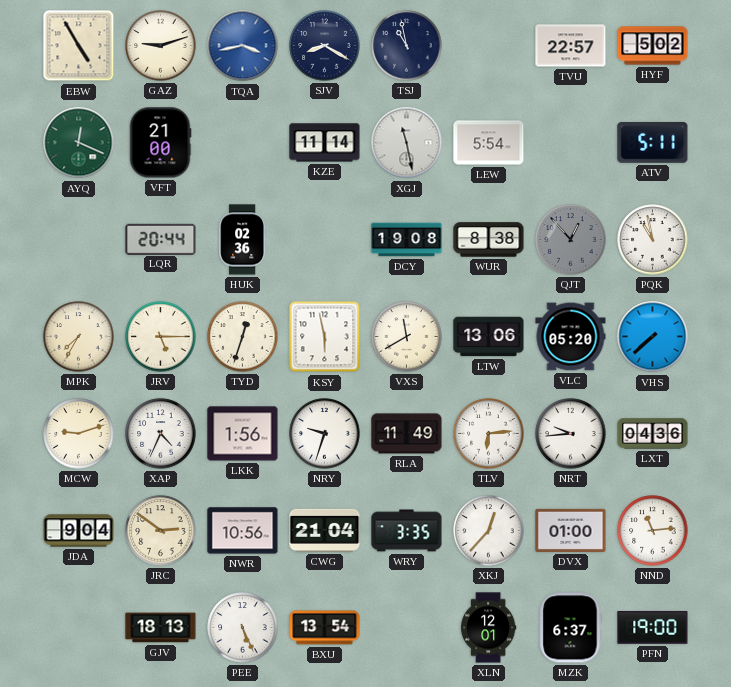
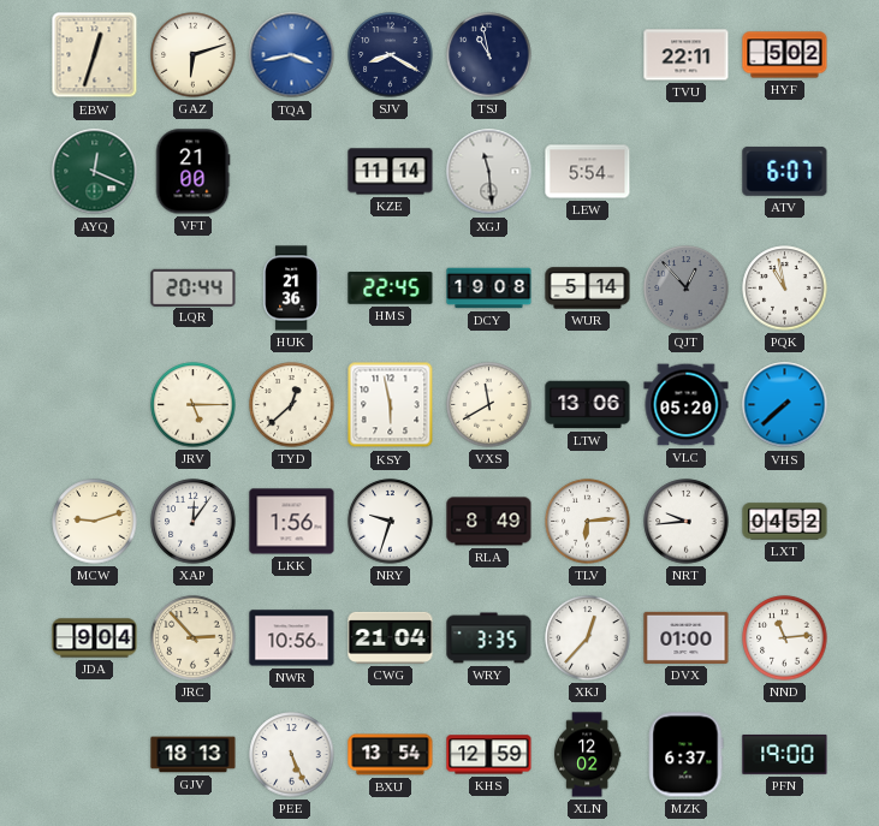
EBW: 4:55 -> 12:33 (95, 55)
GAZ: 9:12 -> 6:12 (194, 55)
TVU: 22:57 -> 22:11 (687, 55)
XGJ: 11:28 -> 11:29 (489, 172)
ATV: 5:11 -> 6:07 (785, 171)
HUK: 02:36 -> 21:36 (292, 289)
HMS: none -> 22:45 (391, 289)
WUR: 8:38 -> 5:14 (588, 289)
MPK: 7:35 -> none (79, 337)
TYD: 12:33 -> 12:38 (292, 405)
XAP: 4:34 -> 12:06 (194, 522)
RLA: 11:49 -> 8:49 (489, 522)
LXT: 04:36 -> 04:52 (785, 522)
JRC: 2:51 -> 2:53 (194, 638)
KHS: none -> 12:59 (489, 755)
XLN: 12:01 -> 12:02 (587, 755)
